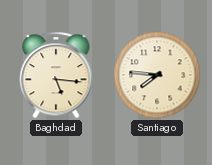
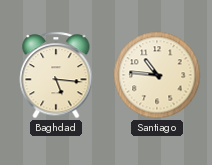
Santiago: 7:46 -> 10:46 (157, 75)
